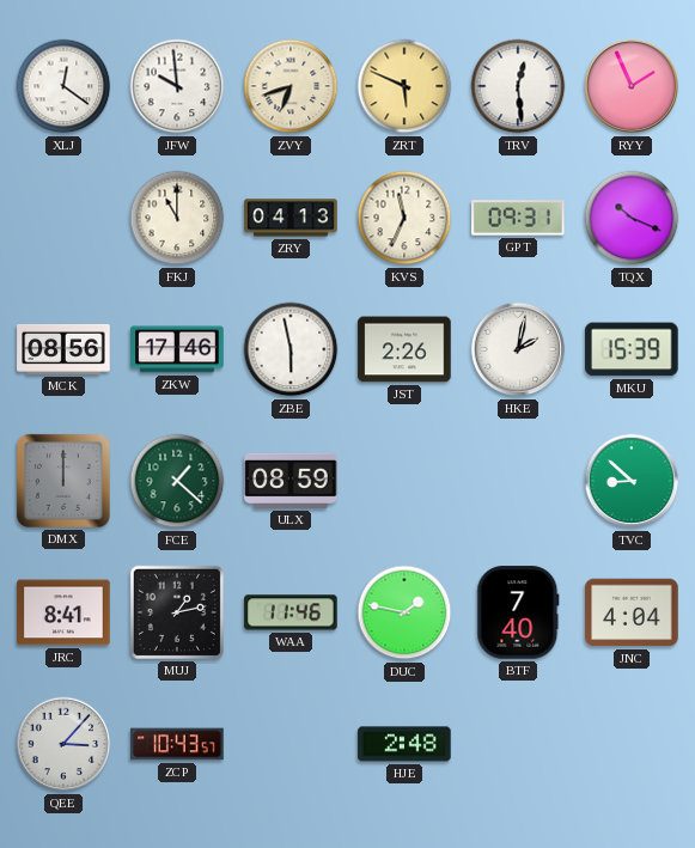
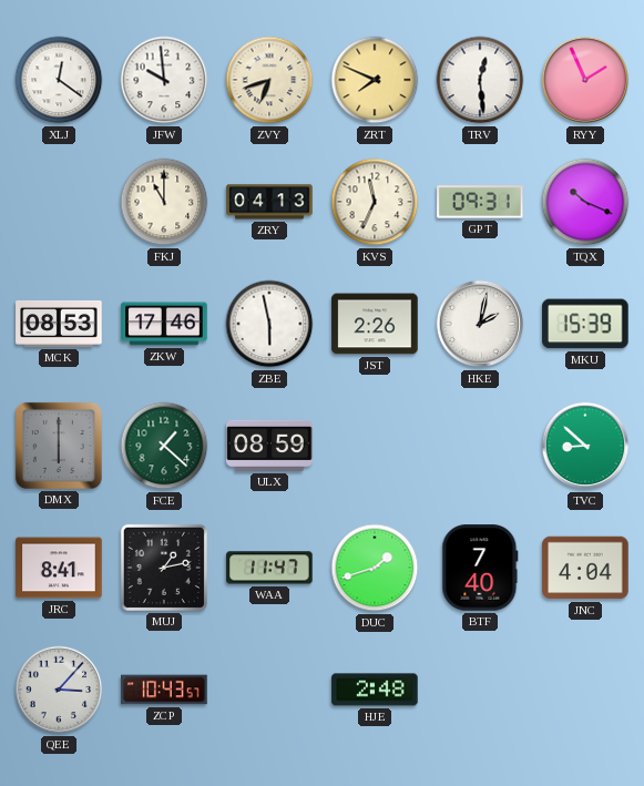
ZRT: 5:49 -> 7:49 (375, 80)
MCK: 08:56 -> 08:53 (59, 325)
DMX: 12:00 -> 6:00 (59, 446)
WAA: 11:46 -> 11:47 (269, 568)
DUC: 1:47 -> 1:42 (375, 568)
